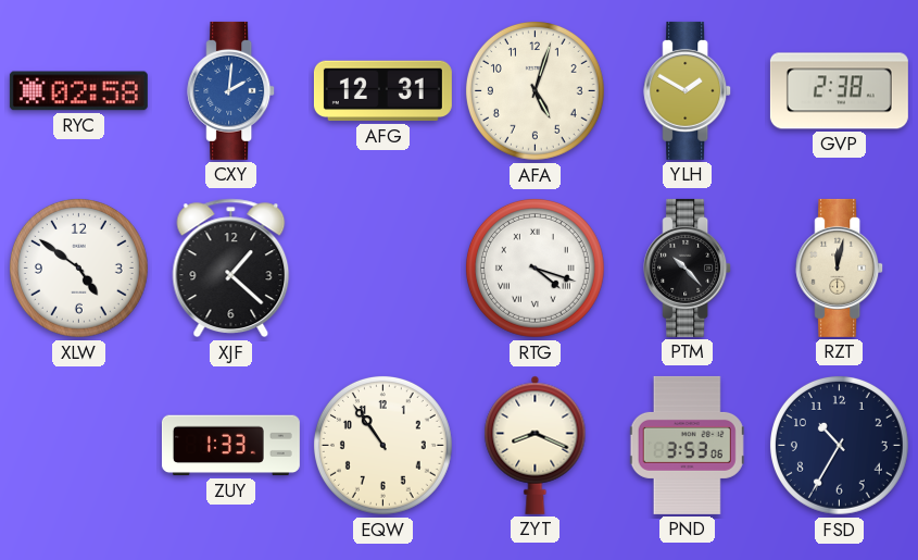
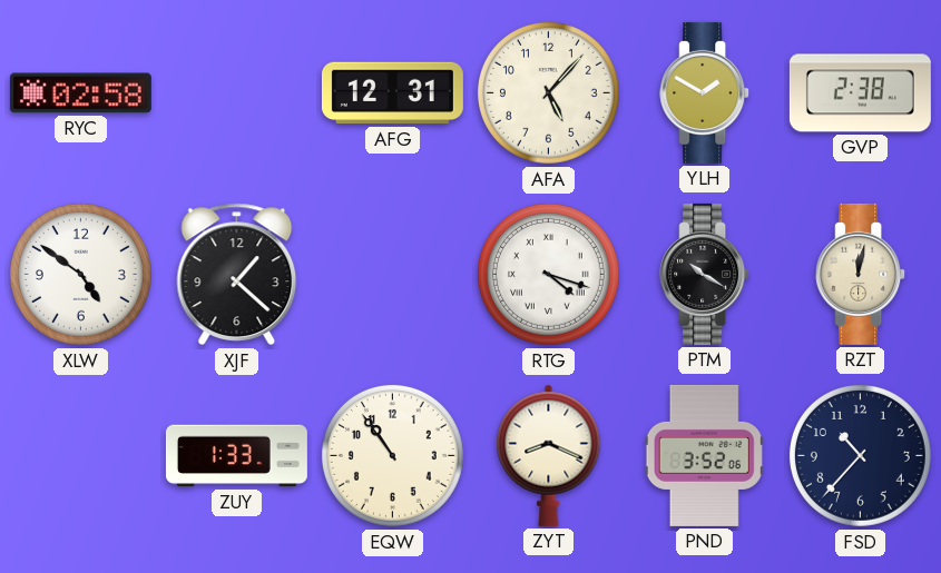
CXY: 2:01 -> none (231, 90)
AFA: 5:03 -> 5:07 (548, 92)
PTM: 10:23 -> 10:20 (705, 274)
PND: 3:53 -> 3:52 (704, 455)
FSD: 10:35 -> 10:37 (860, 455)
